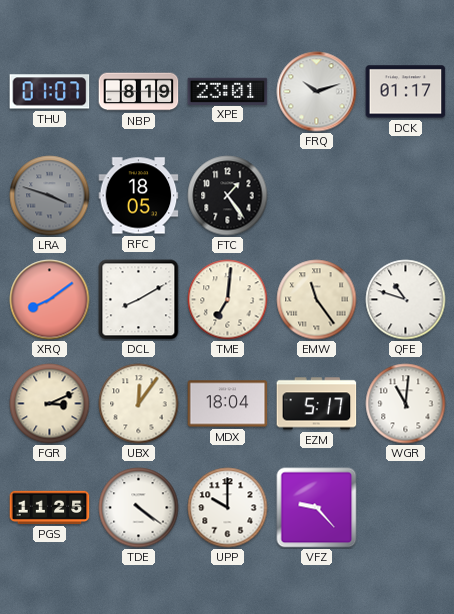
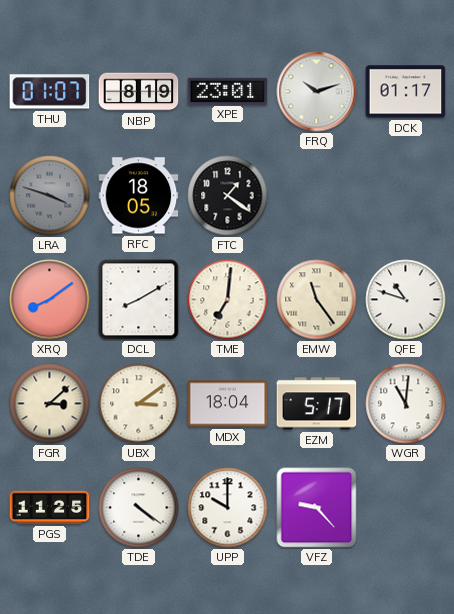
FTC: 1:24 -> 1:21 (228, 196)
FGR: 3:11 -> 3:08 (50, 404)
UBX: 12:06 -> 3:09 (139, 404)
